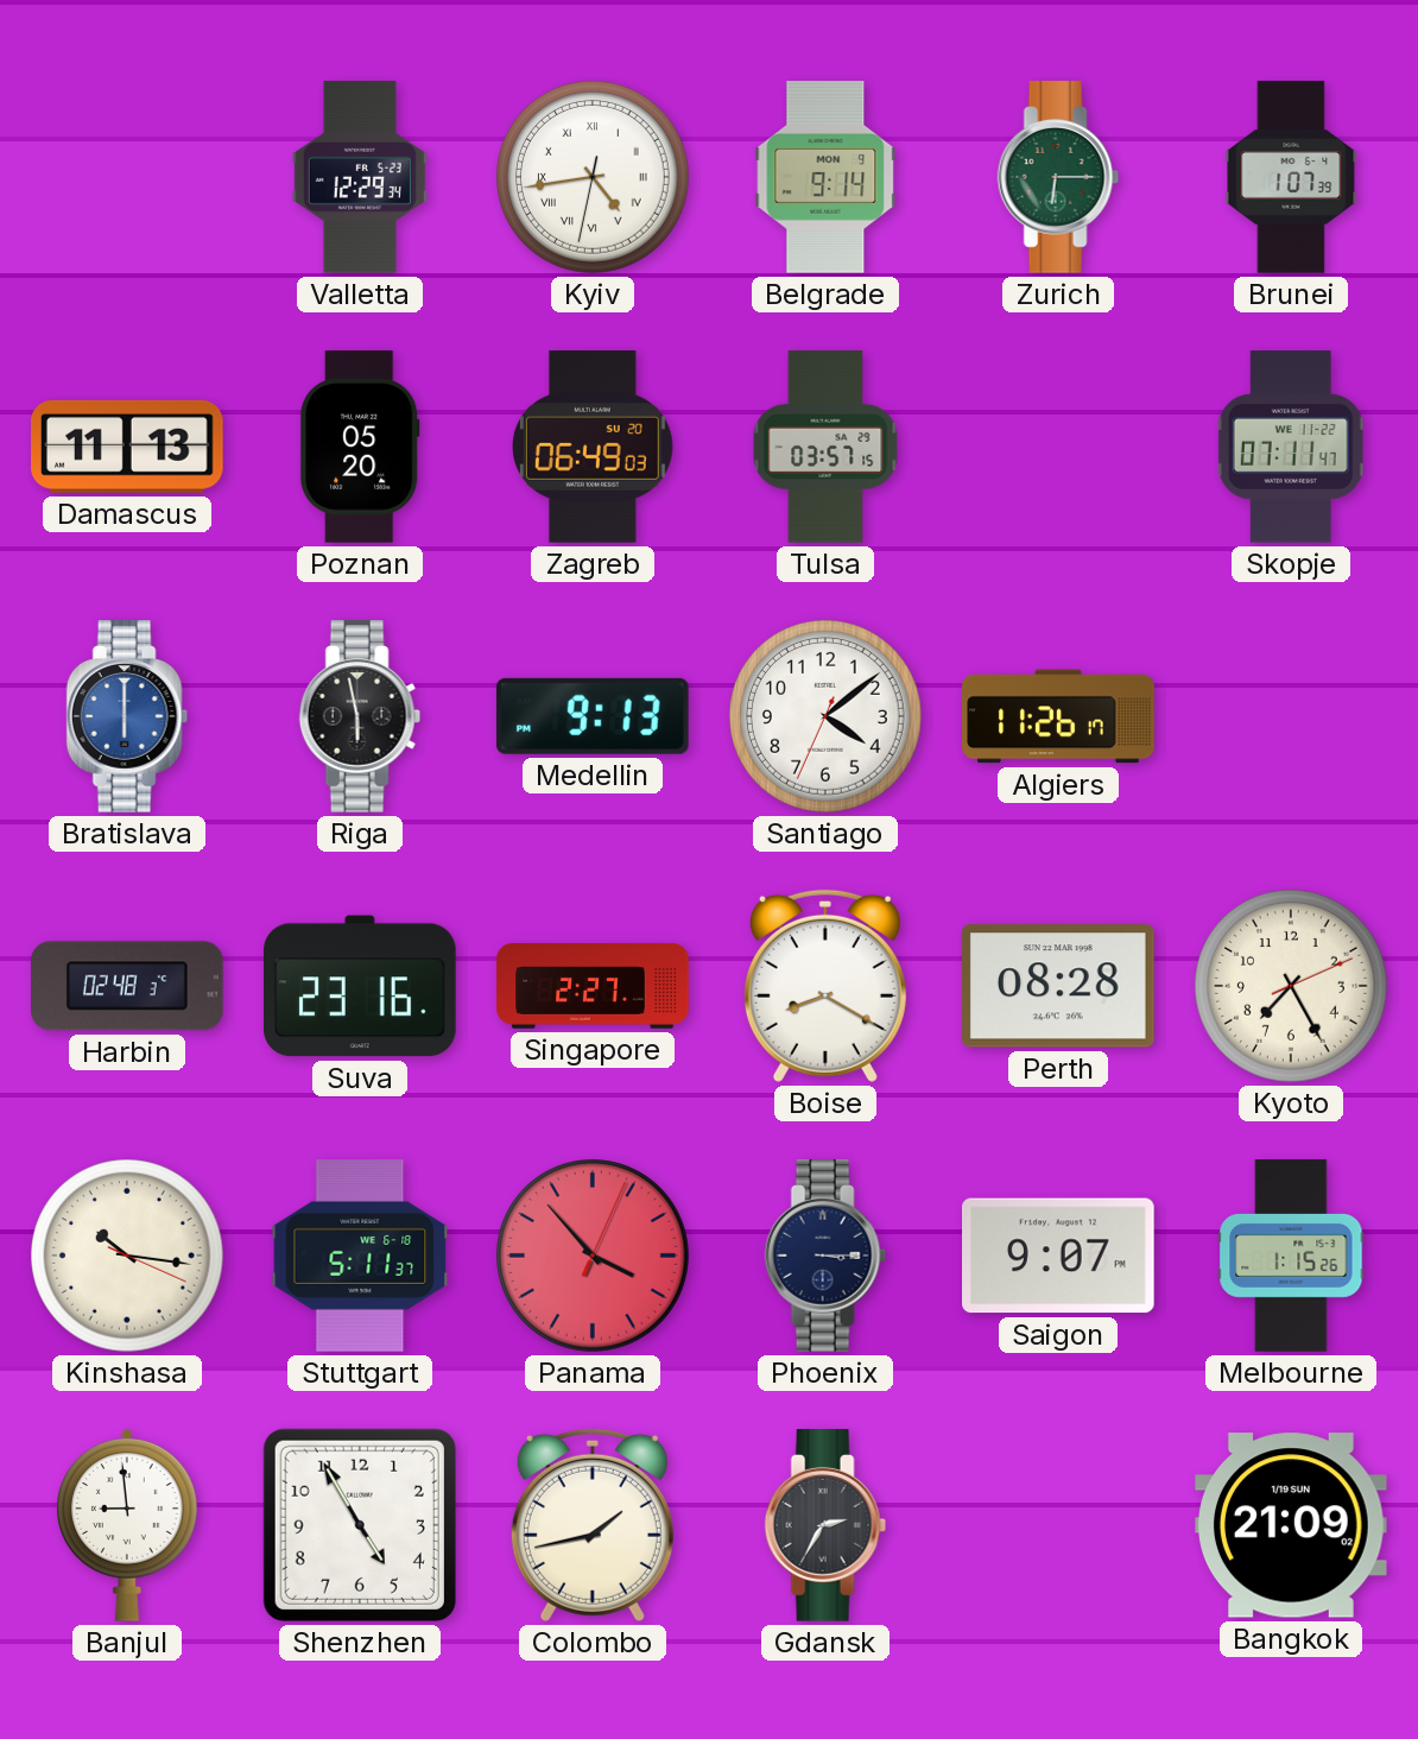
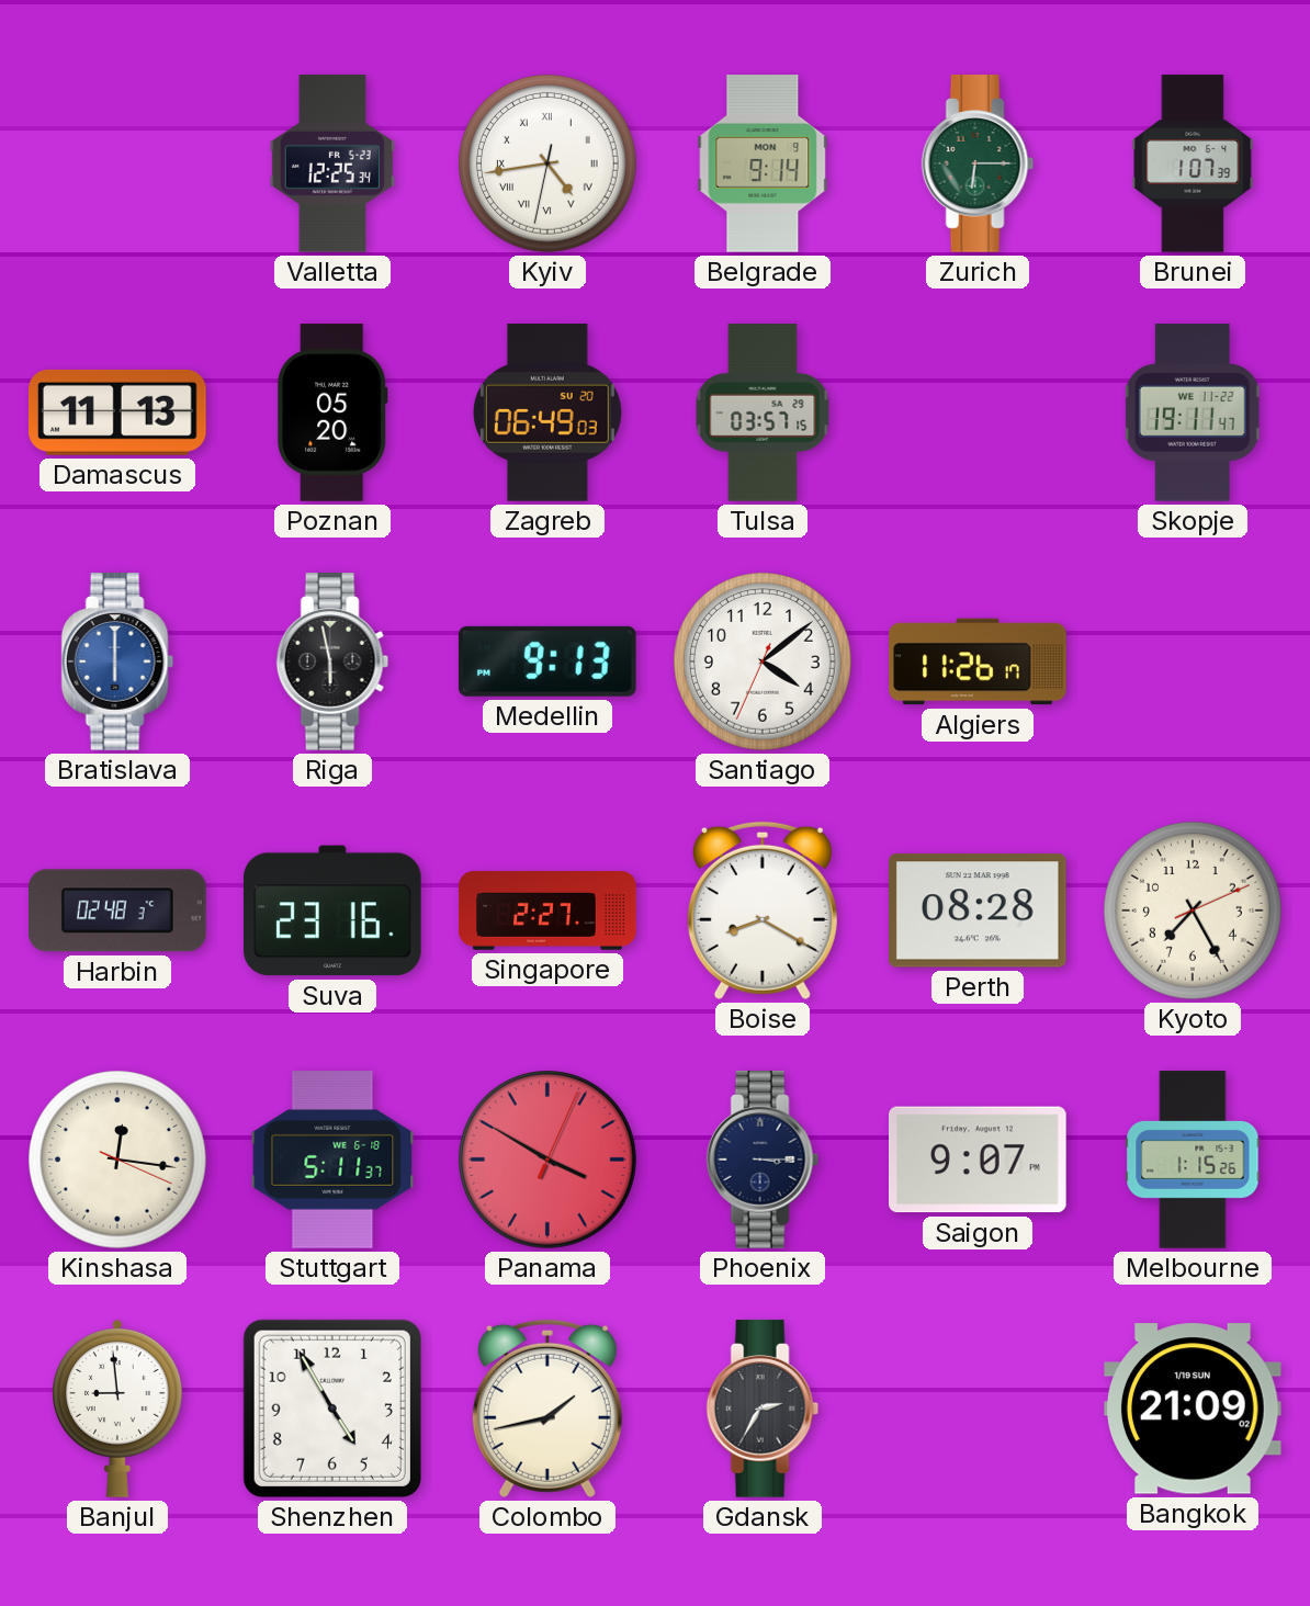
Valletta: 12:29 -> 12:25 (332, 163)
Skopje: 07:11 -> 19:11 (1193, 412)
Kinshasa: 10:16 -> 12:16 (118, 1161)
Panama: 3:53 -> 3:50 (549, 1161)
